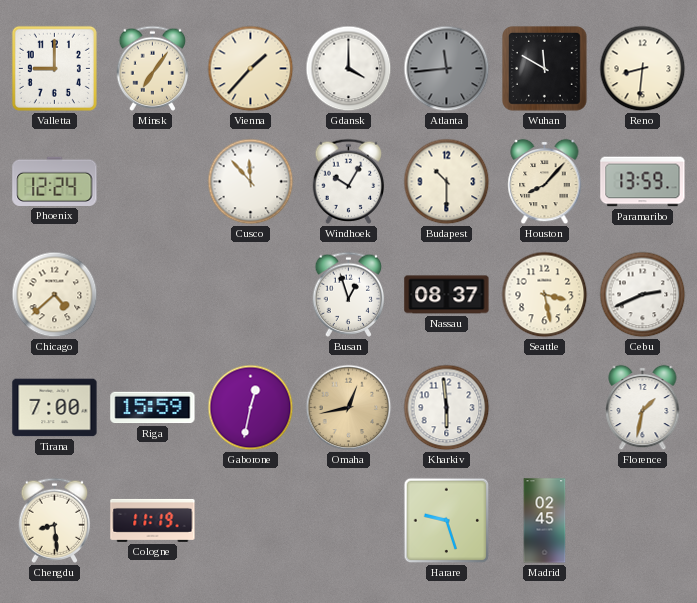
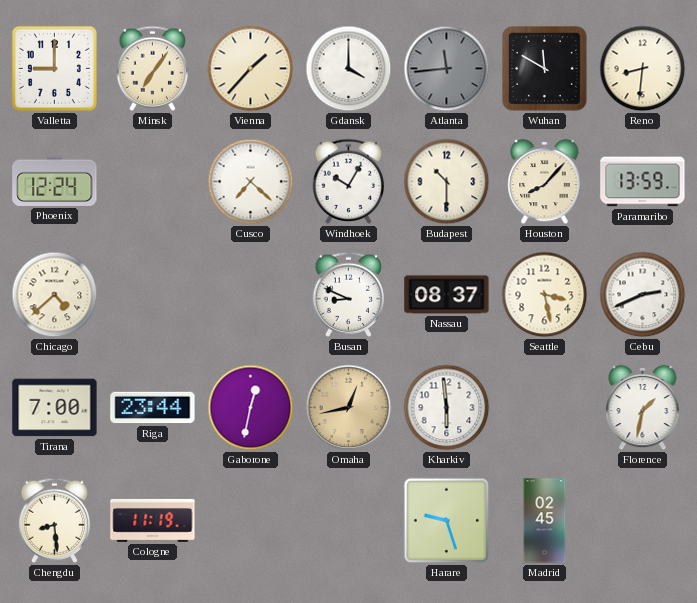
Cusco: 11:53 -> 7:22 (251, 182)
Busan: 12:57 -> 8:49 (349, 294)
Riga: 15:59 -> 23:44 (153, 408)
